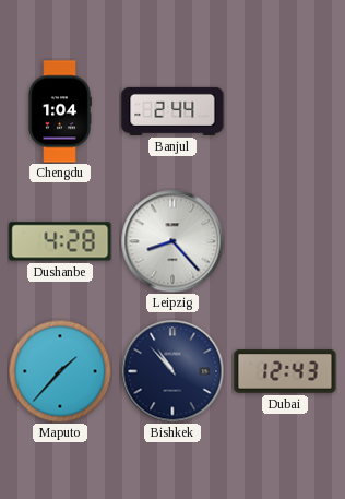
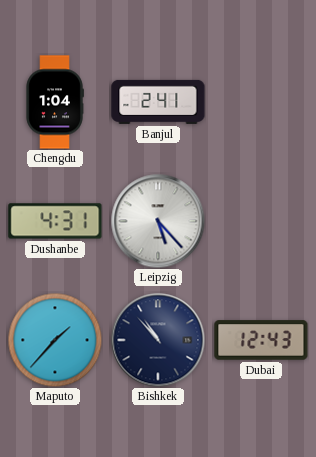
Banjul: 2:44 -> 2:41 (158, 102)
Dushanbe: 4:28 -> 4:31 (55, 221)
Leipzig: 8:23 -> 5:23 (158, 221)
